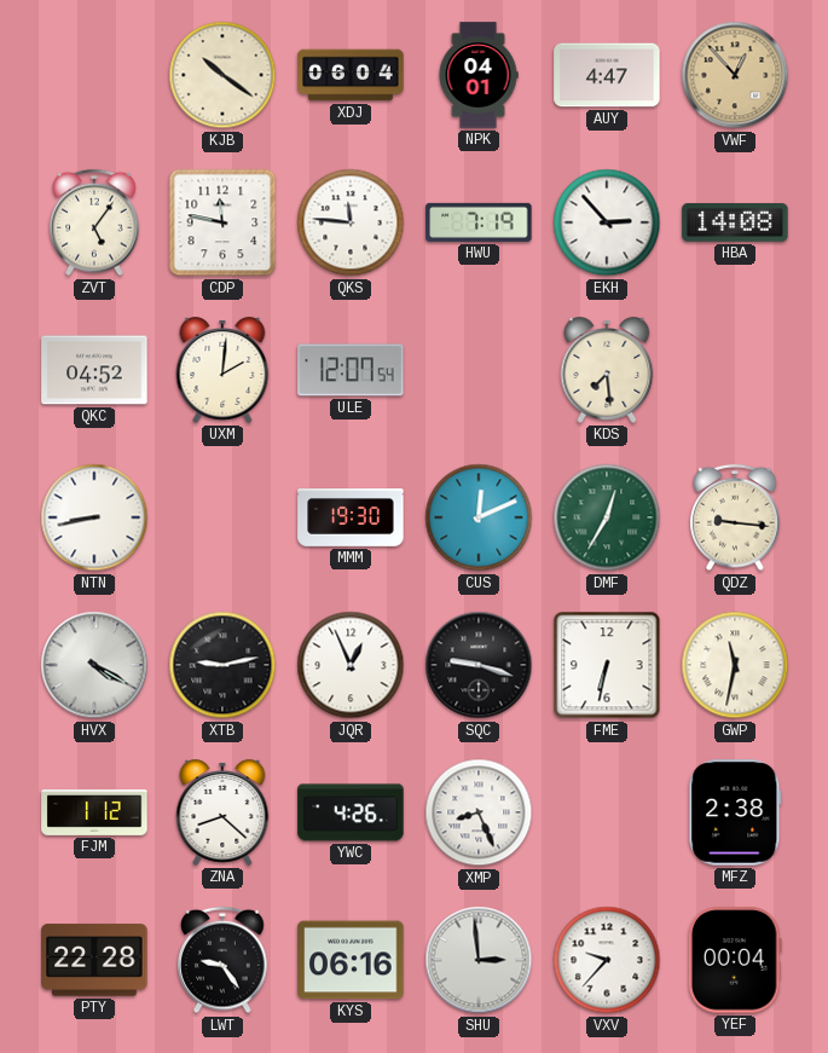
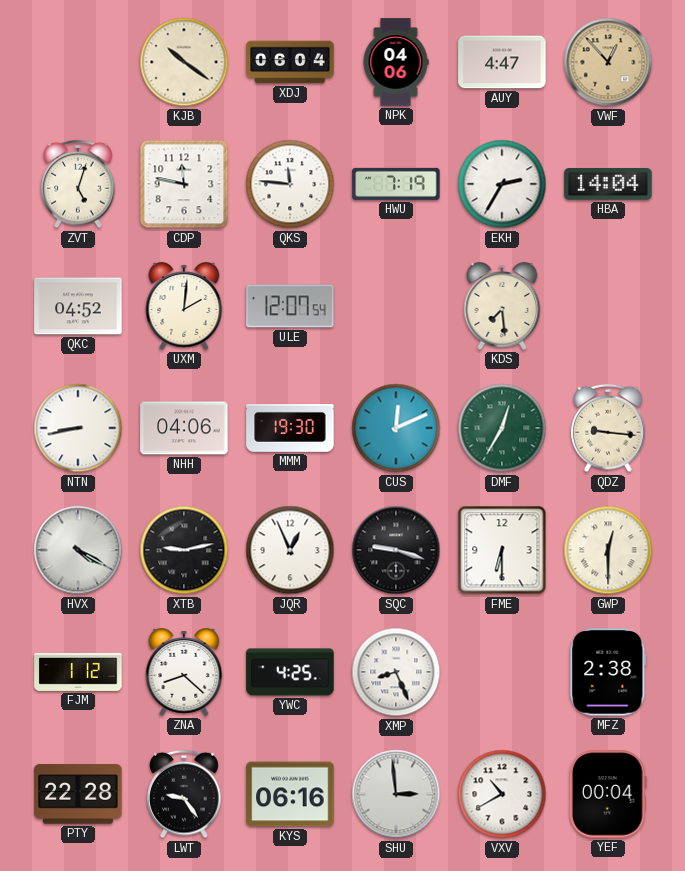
NPK: 04:01 -> 04:06 (396, 62)
ZVT: 5:06 -> 5:03 (78, 184)
EKH: 2:53 -> 2:35 (502, 184)
HBA: 14:08 -> 14:04 (608, 184)
NHH: none -> 04:06 (184, 428)
FME: 6:32 -> 6:30 (502, 550)
GWP: 11:32 -> 12:30 (608, 550)
YWC: 4:26 -> 4:25 (290, 672)
VXV: 9:37 -> 10:40 (502, 794)
